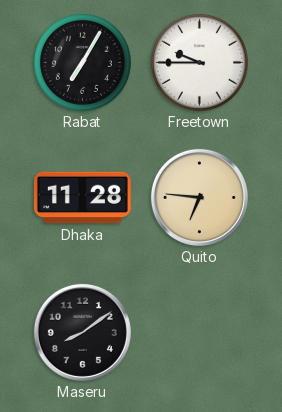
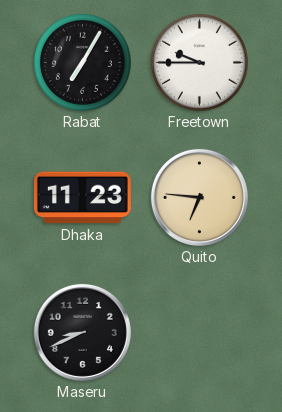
Dhaka: 11:28 -> 11:23 (82, 198)
Maseru: 8:09 -> 8:41 (82, 332)
